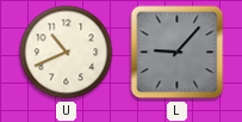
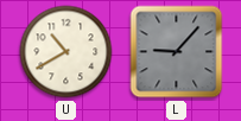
U: 10:41 -> 10:40 (66, 52)
